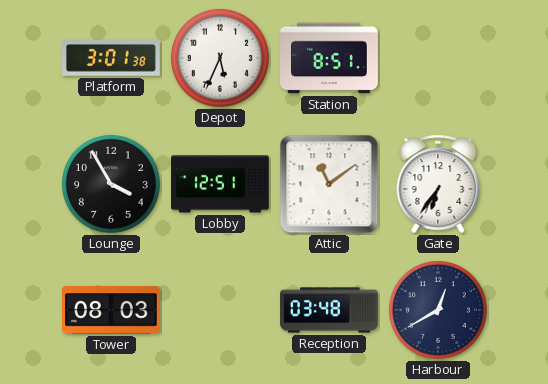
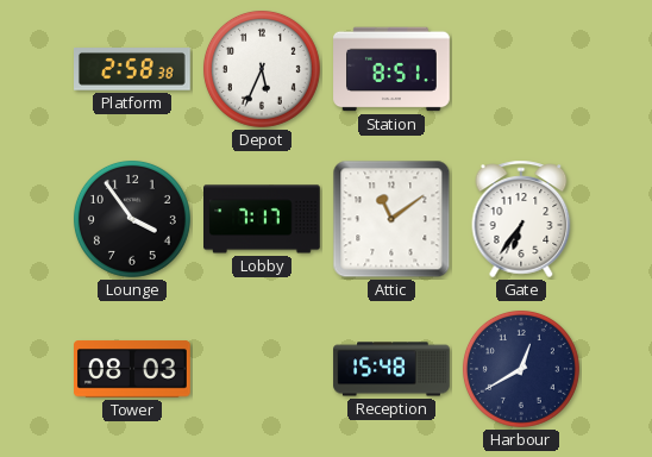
Platform: 3:01 -> 2:58 (133, 69)
Lounge: 3:55 -> 3:54 (132, 219)
Lobby: 12:51 -> 7:17 (263, 219)
Reception: 03:48 -> 15:48 (391, 369)
